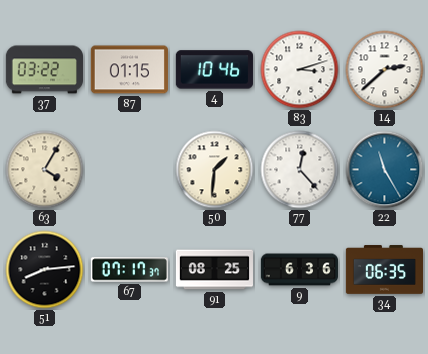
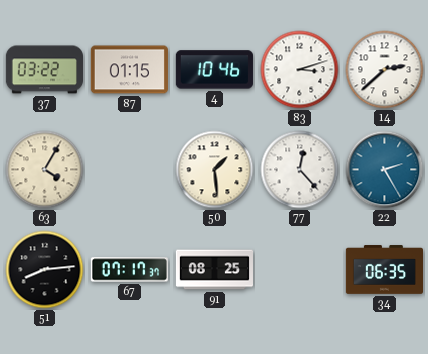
50: 1:31 -> 1:29 (215, 170)
22: 11:25 -> 2:25 (385, 170)
9: 6:36 -> none (299, 270)
